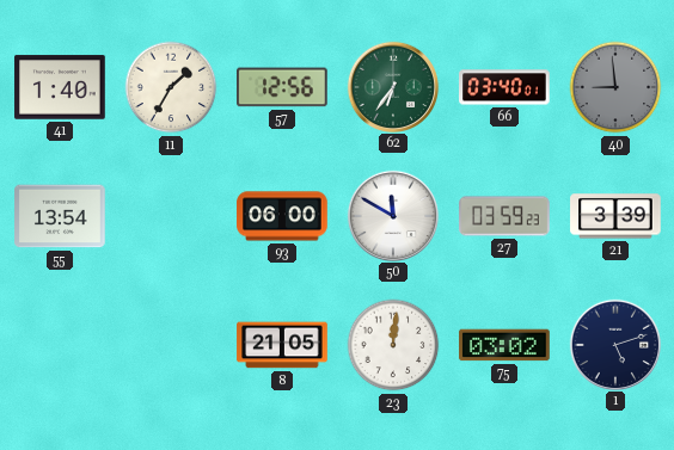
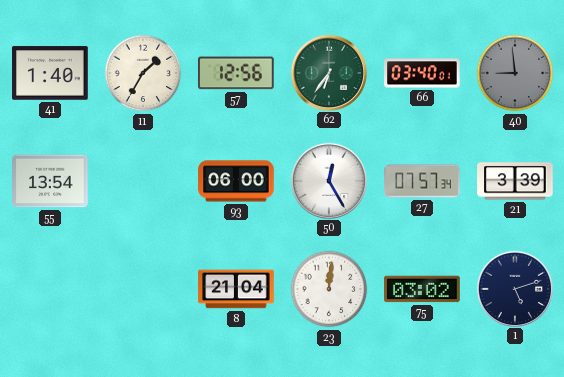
50: 11:50 -> 12:25 (328, 180)
27: 03:59 -> 07:57 (422, 181)
8: 21:05 -> 21:04 (236, 289)
